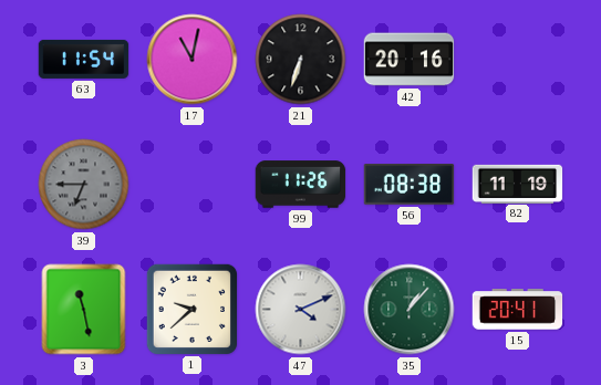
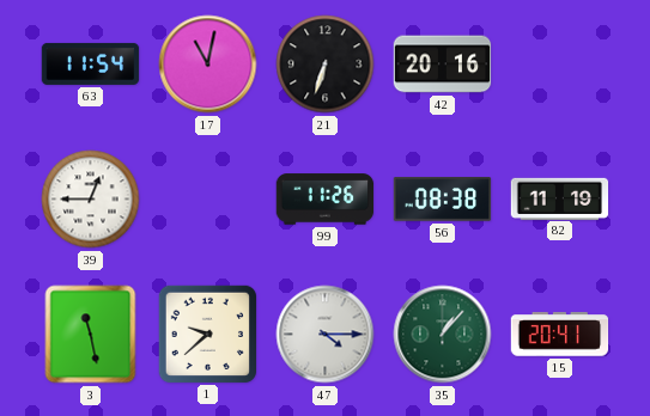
39: 6:45 -> 12:45 (91, 200)
39 dial: grey -> white (91, 200)
47: 4:11 -> 4:15 (326, 335)
